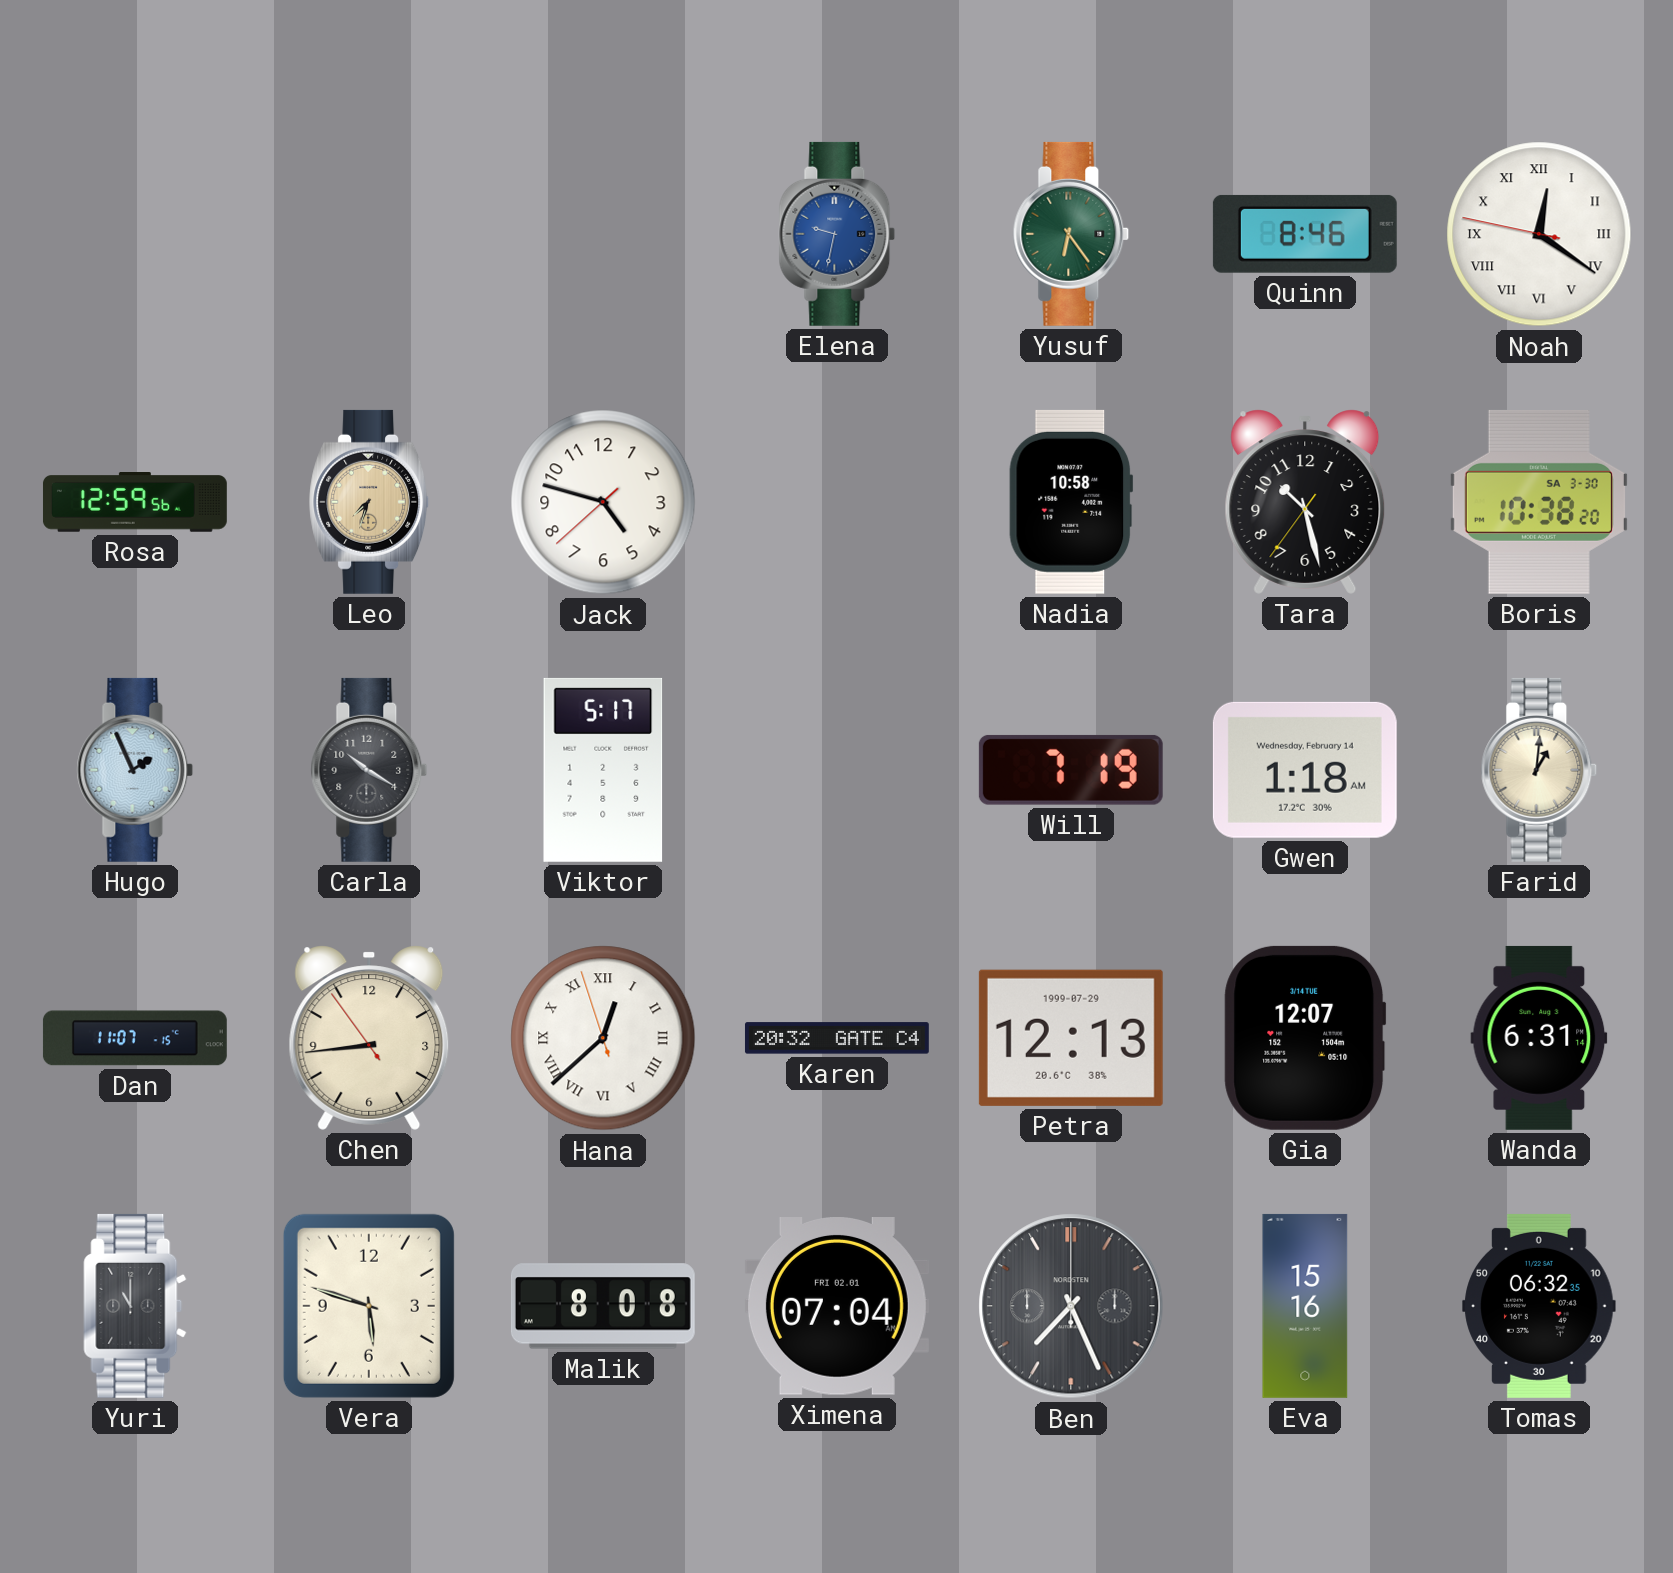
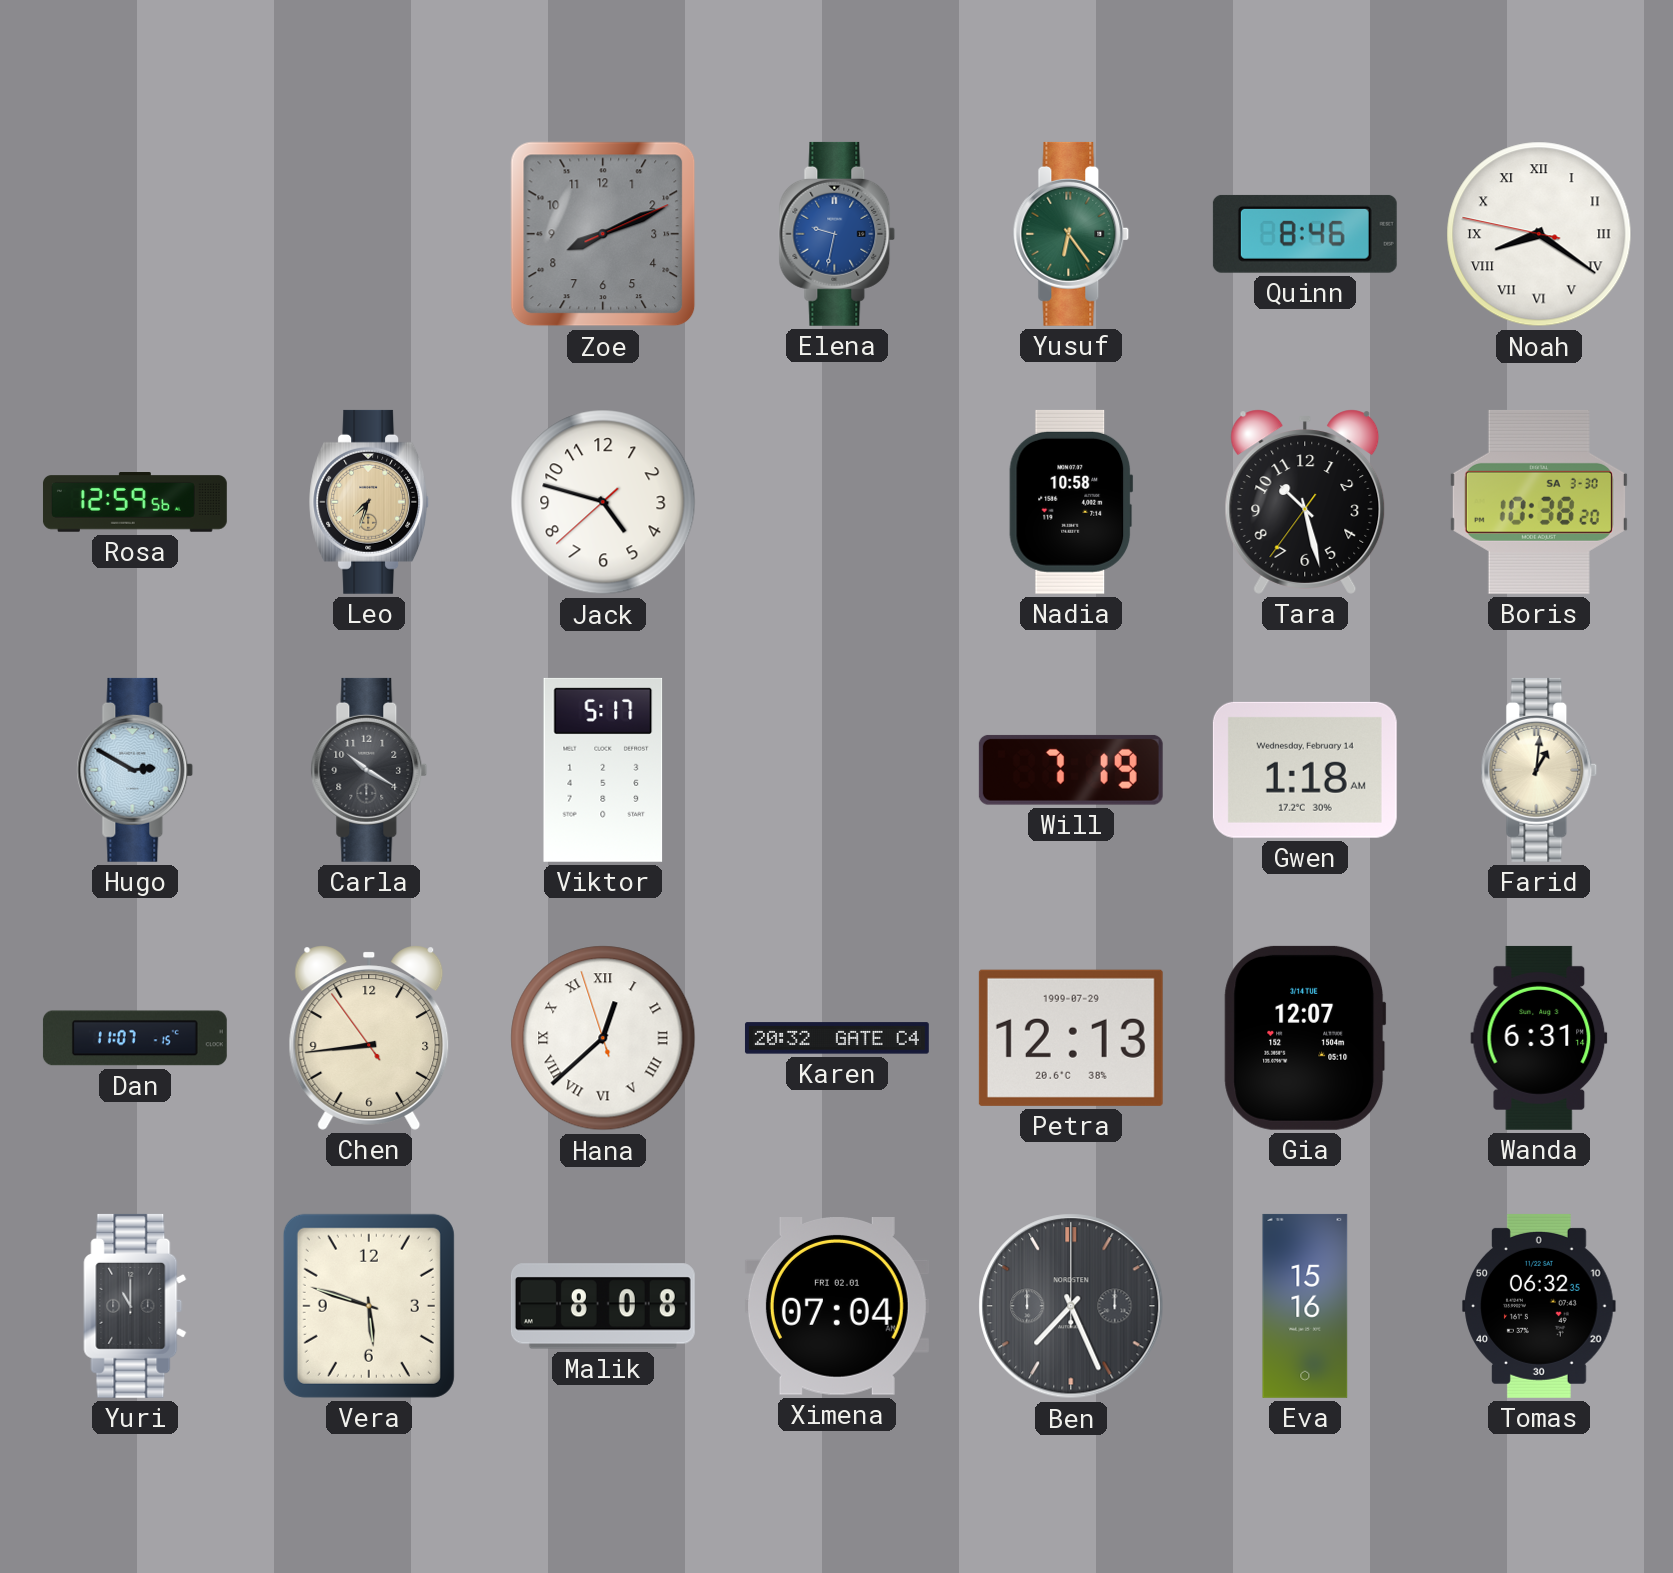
Zoe: none -> 8:11 (603, 234)
Noah: 12:20 -> 8:20 (1539, 234)
Hugo: 1:56 -> 2:50 (135, 770)
